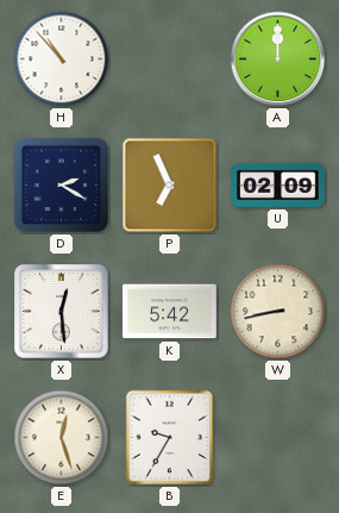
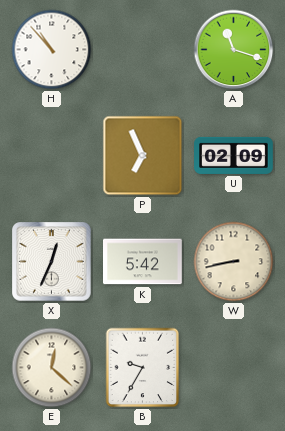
A: 12:00 -> 11:18 (234, 50)
D: 2:20 -> none (62, 186)
X: 12:29 -> 12:34 (52, 262)
E: 12:27 -> 12:22 (52, 368)
